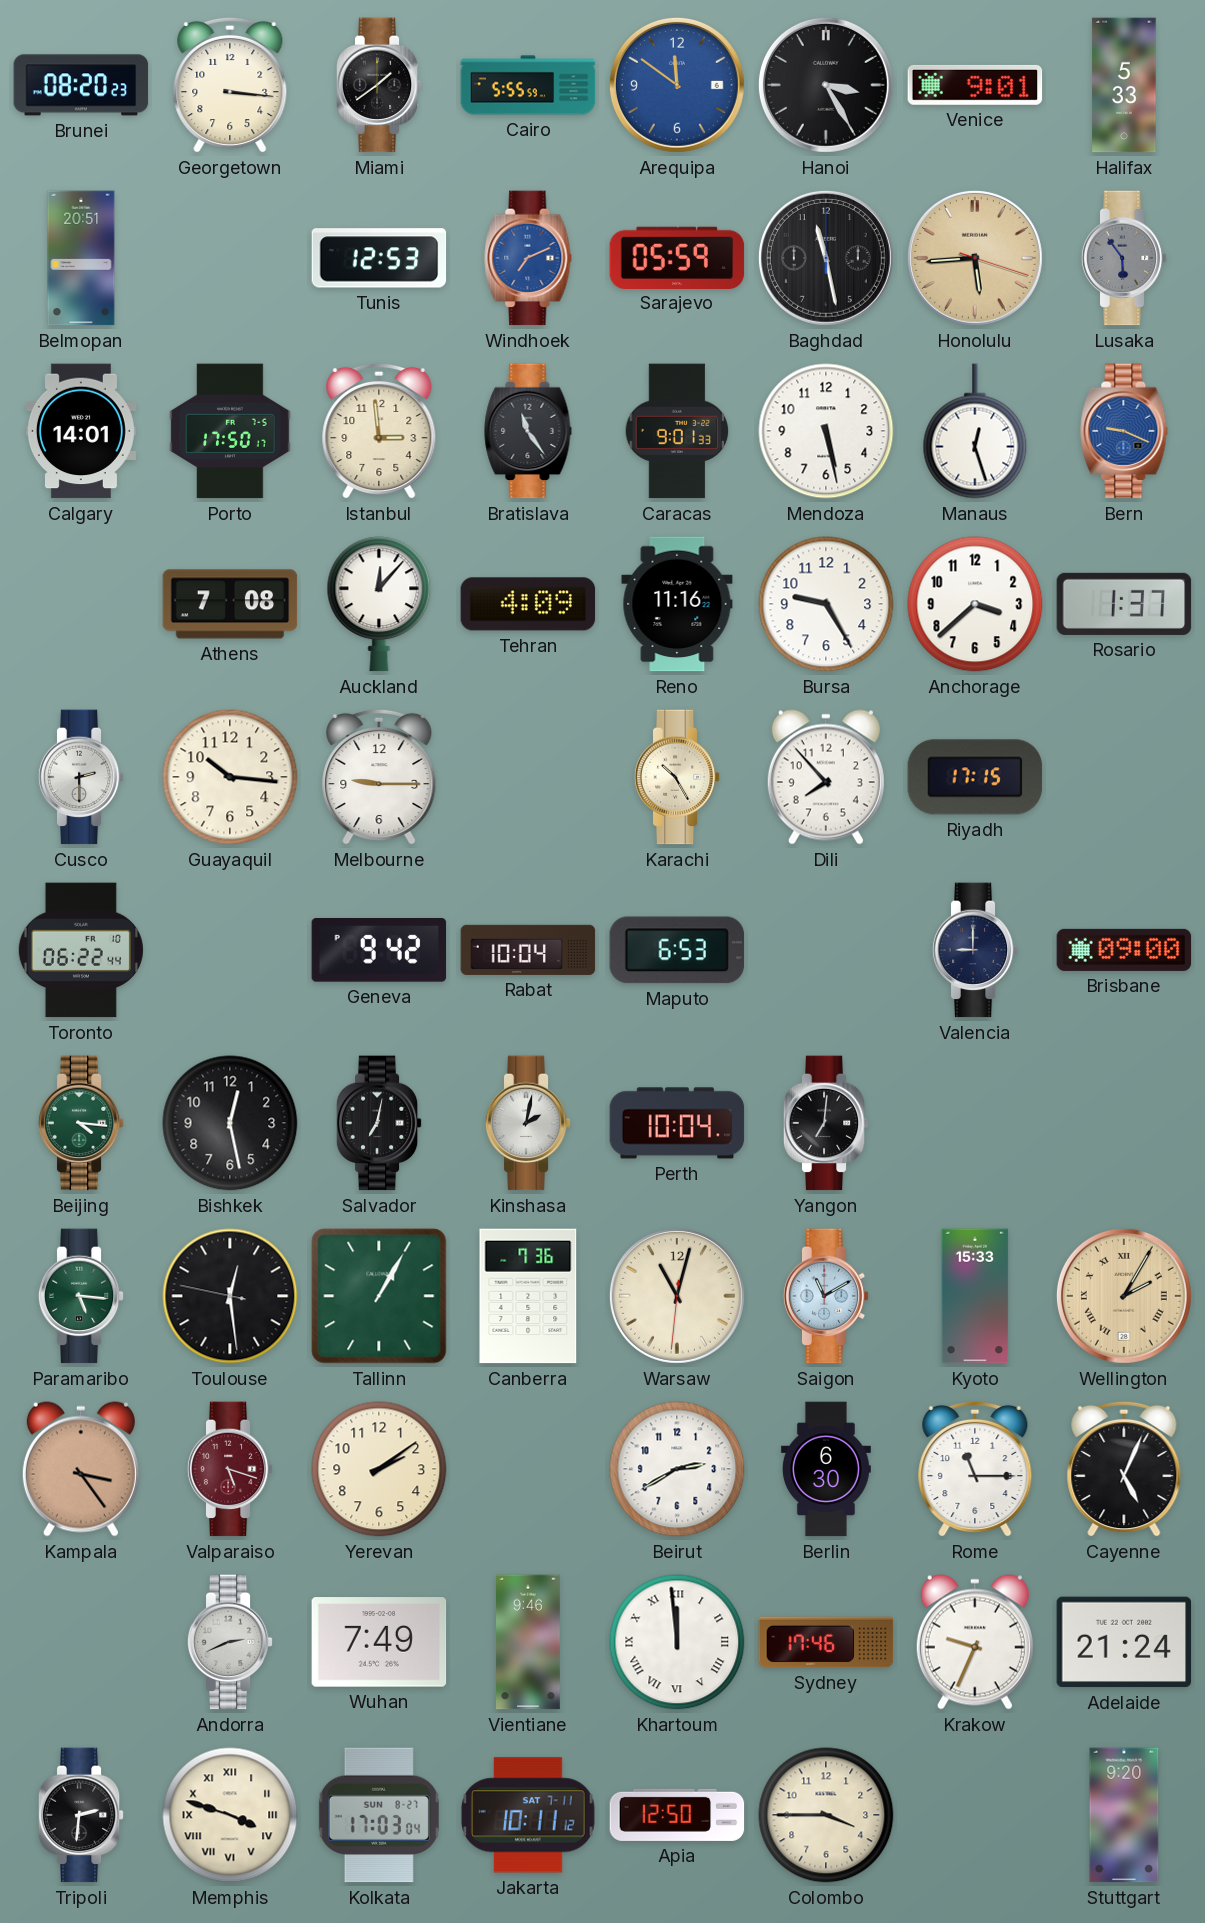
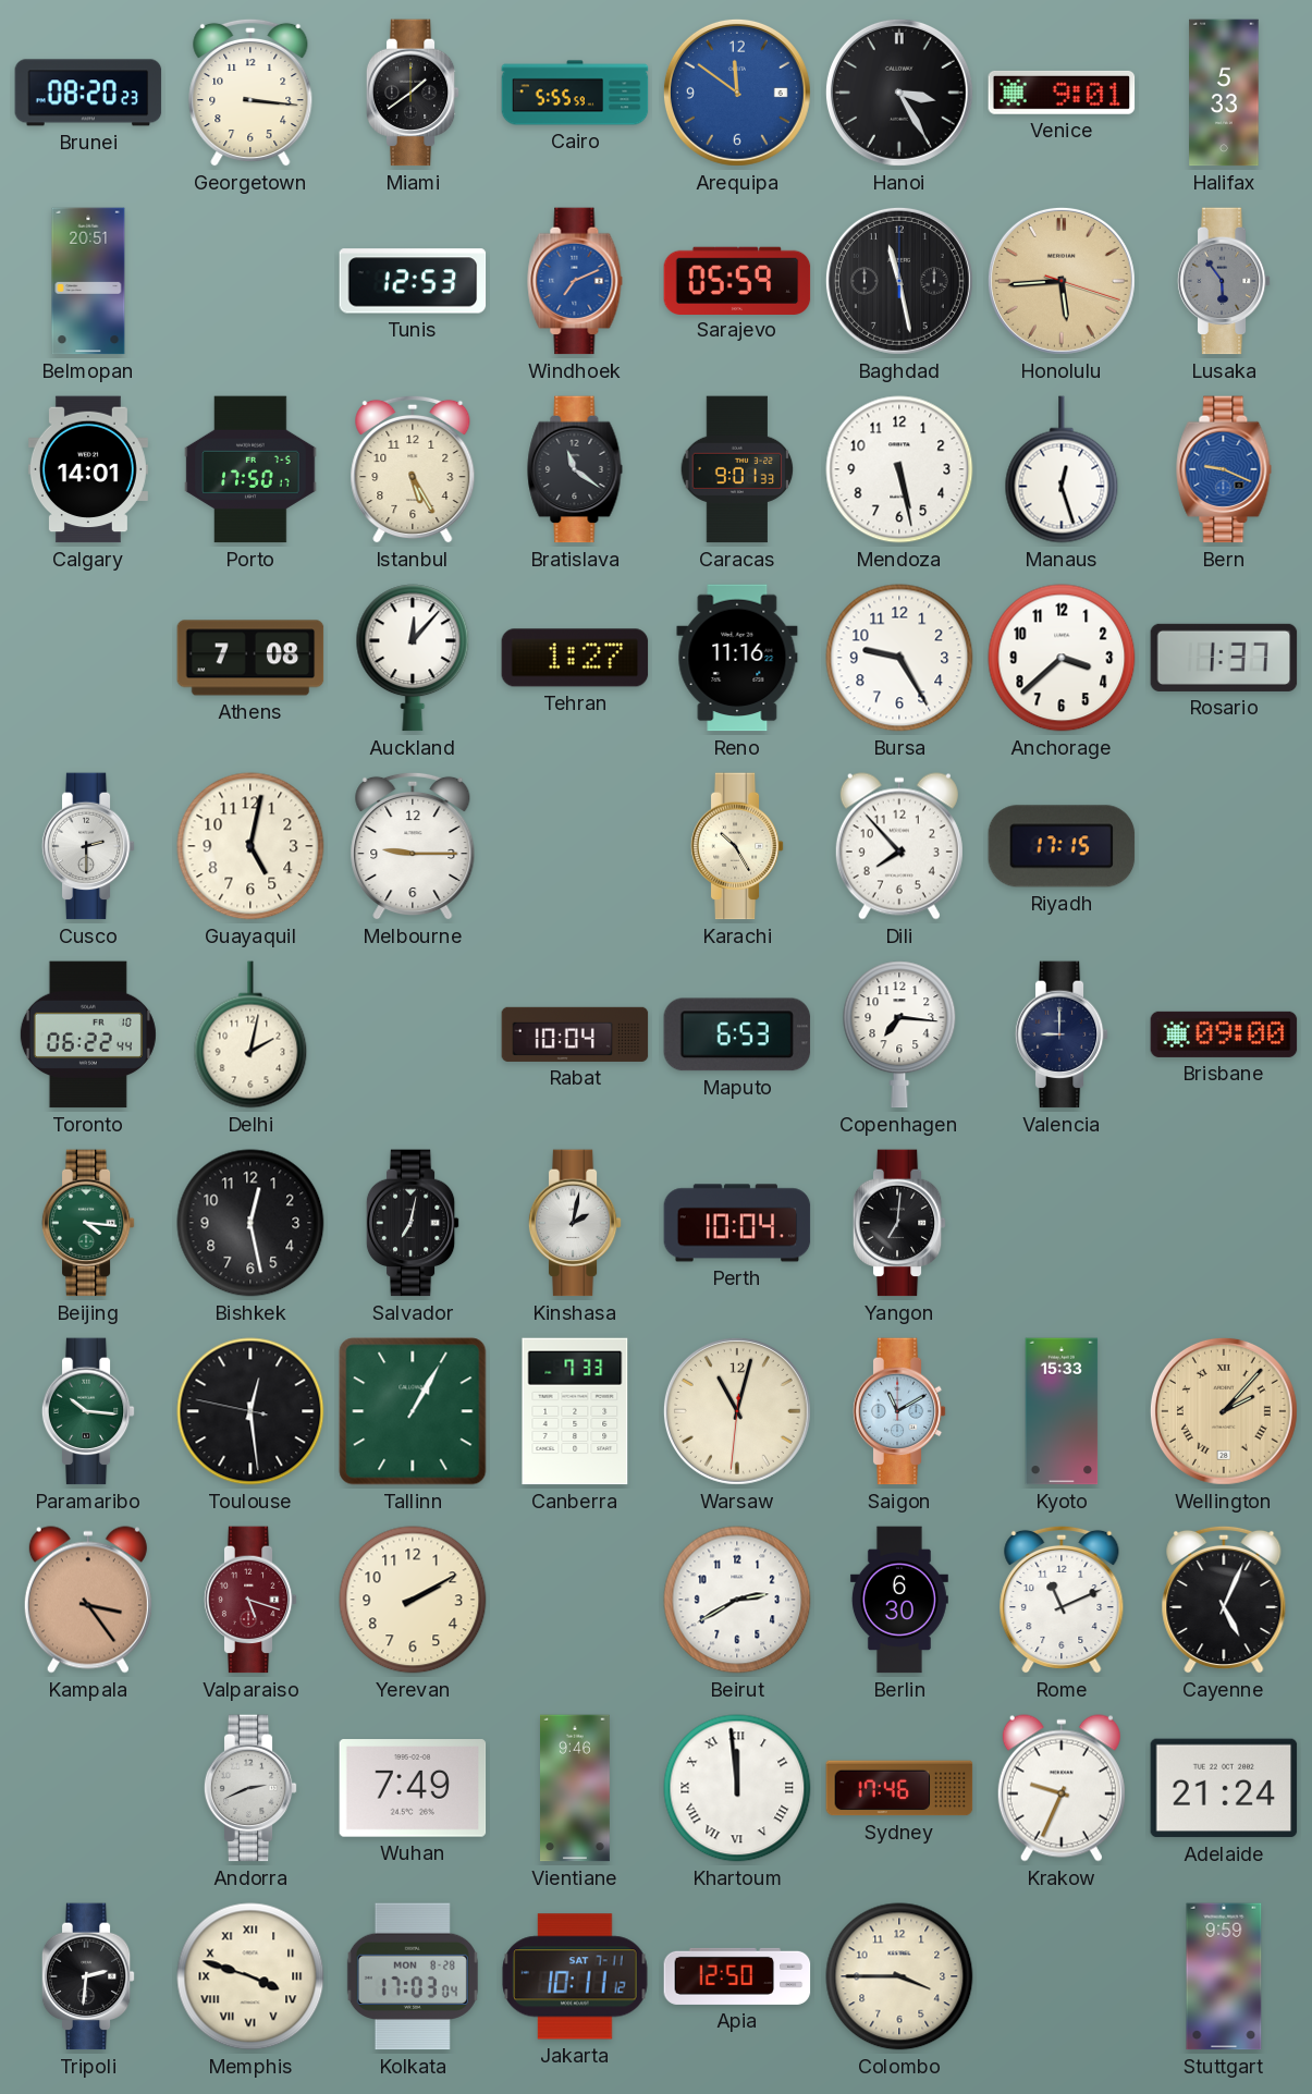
Istanbul: 2:59 -> 5:25 (413, 469)
Bratislava: 11:24 -> 11:21 (575, 469)
Tehran: 4:09 -> 1:27 (575, 658)
Guayaquil: 10:16 -> 5:02 (250, 846)
Delhi: none -> 2:02 (250, 1034)
Geneva: 9:42 -> none (379, 951)
Copenhagen: none -> 7:16 (899, 1034)
Paramaribo: 5:16 -> 10:16 (88, 1411)
Canberra: 7:36 -> 7:33 (575, 1411)
Wellington: 2:05 -> 2:07 (1224, 1411)
Yerevan: 2:09 -> 2:10 (413, 1600)
Rome: 11:15 -> 11:11 (1062, 1600)
Kolkata date: SUN 8-27 -> MON 8-28 (413, 1976)
Stuttgart: 9:20 -> 9:59 (1224, 1976)
